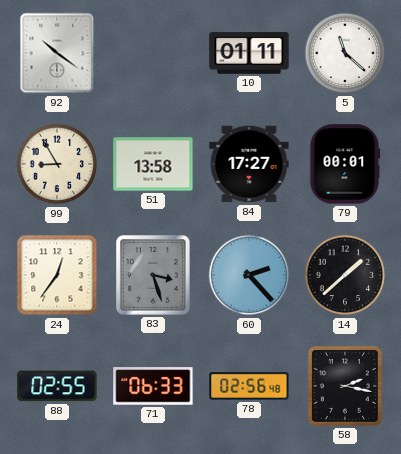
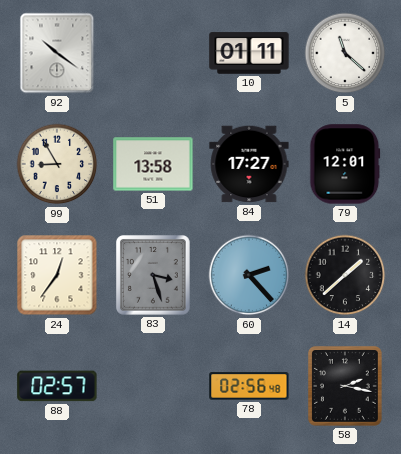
79: 00:01 -> 12:01 (345, 164)
88: 02:55 -> 02:57 (57, 386)
71: 06:33 -> none (153, 386)
